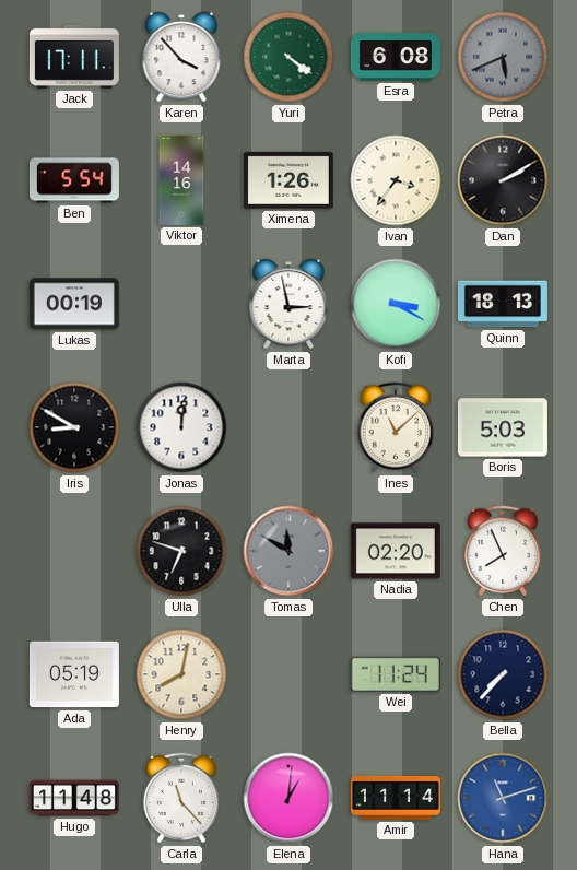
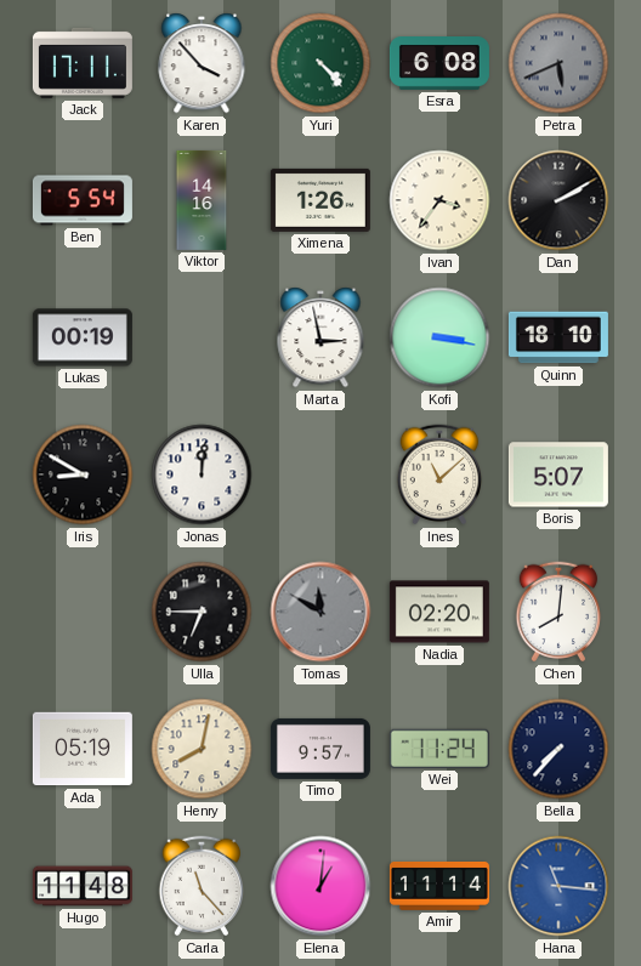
Yuri: 4:21 -> 4:23 (320, 63)
Kofi: 3:20 -> 3:17 (439, 337)
Quinn: 18:13 -> 18:10 (558, 337)
Boris: 5:03 -> 5:07 (558, 475)
Ulla: 6:48 -> 6:45 (202, 612)
Chen: 7:56 -> 8:01 (558, 612)
Timo: none -> 9:57 (320, 749)
Hana: 11:12 -> 11:16 (558, 886)
